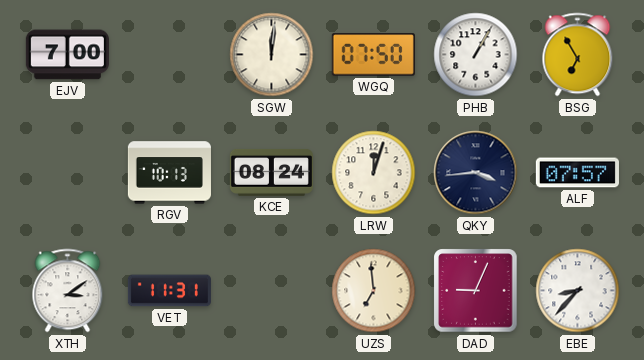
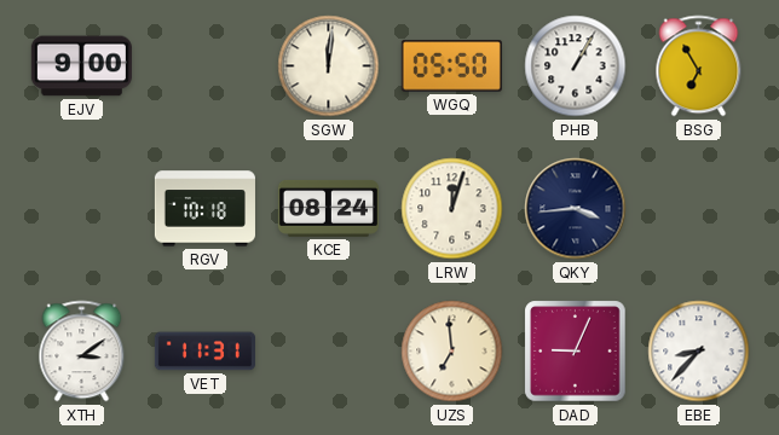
EJV: 7:00 -> 9:00 (81, 66)
WGQ: 07:50 -> 05:50 (451, 66)
RGV: 10:13 -> 10:18 (204, 209)
ALF: 07:57 -> none (577, 173)
